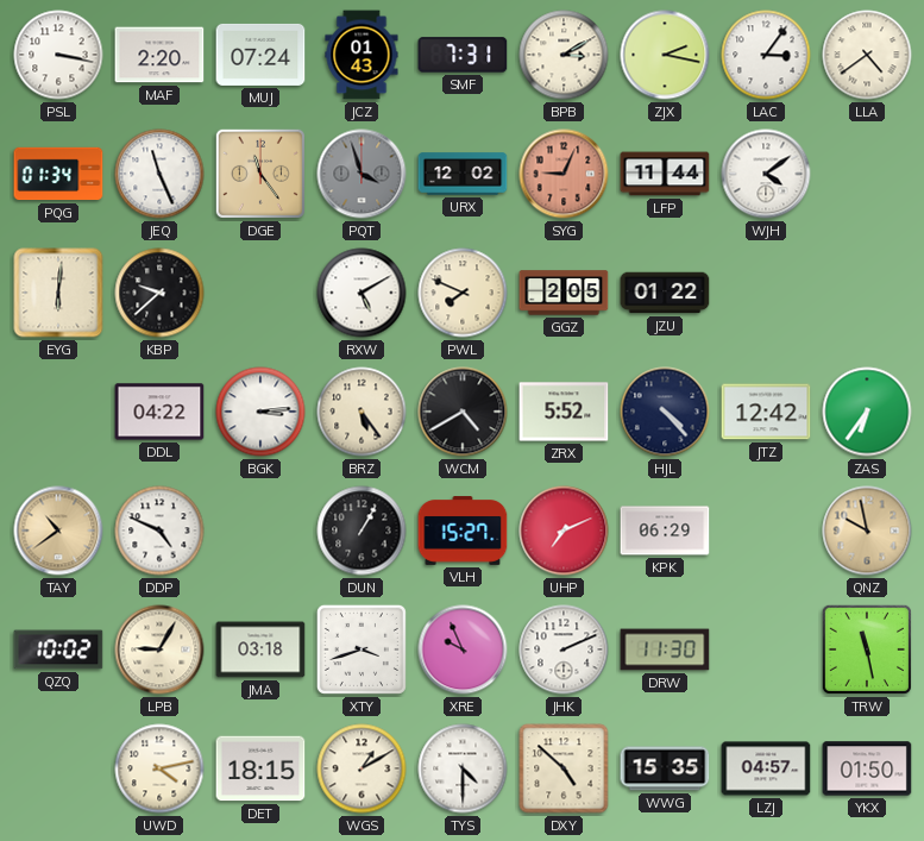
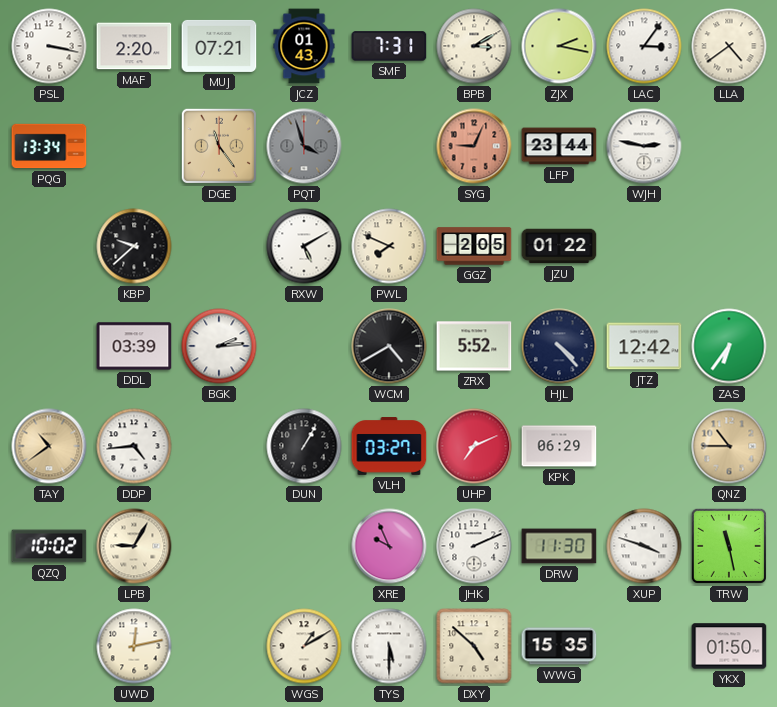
MUJ: 07:24 -> 07:21 (219, 46)
PQG: 01:34 -> 13:34 (49, 146)
JEQ: 11:26 -> none (159, 174)
URX: 12:02 -> none (463, 174)
LFP: 11:44 -> 23:44 (559, 146)
WJH: 4:09 -> 2:47 (644, 146)
EYG: 6:01 -> none (58, 293)
DDL: 04:22 -> 03:39 (134, 346)
BGK: 3:14 -> 2:14 (219, 346)
BRZ: 5:24 -> none (362, 412)
DDP: 4:49 -> 4:44 (134, 446)
VLH: 15:27 -> 03:27 (389, 446)
QNZ: 9:58 -> 10:45 (729, 446)
JMA: 03:18 -> none (260, 649)
XTY: 3:42 -> none (362, 649)
XUP: none -> 3:48 (644, 546)
UWD: 4:13 -> 12:13 (134, 646)
DET: 18:15 -> none (260, 768)
TYS: 4:30 -> 5:30 (389, 646)
LZJ: 04:57 -> none (766, 768)
